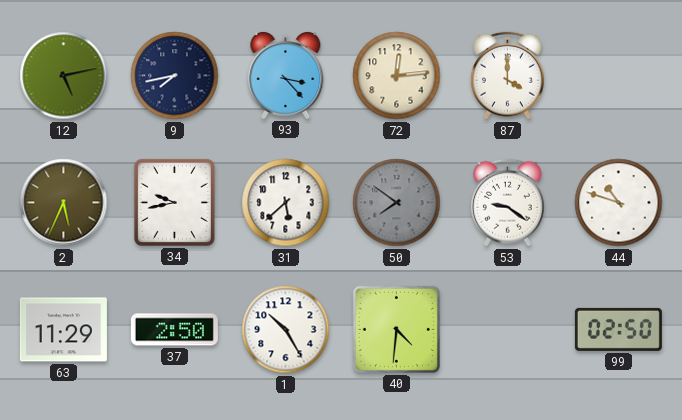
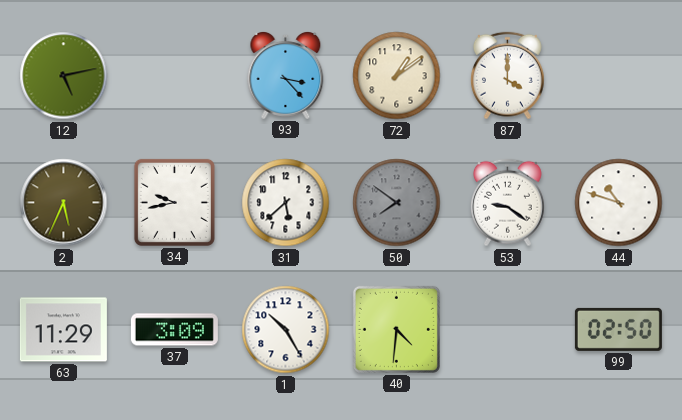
9: 7:43 -> none (175, 76)
72: 12:14 -> 1:09 (397, 76)
37: 2:50 -> 3:09 (174, 330)
